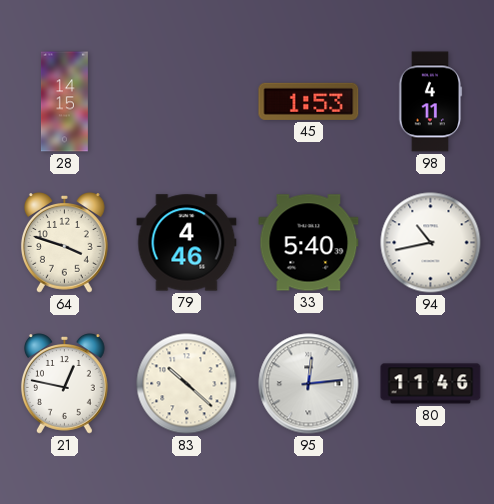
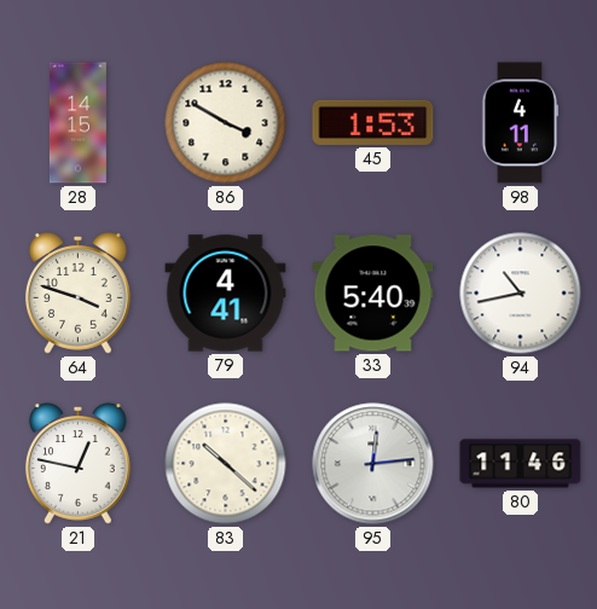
86: none -> 3:50 (226, 123)
79: 4:46 -> 4:41 (226, 294)
